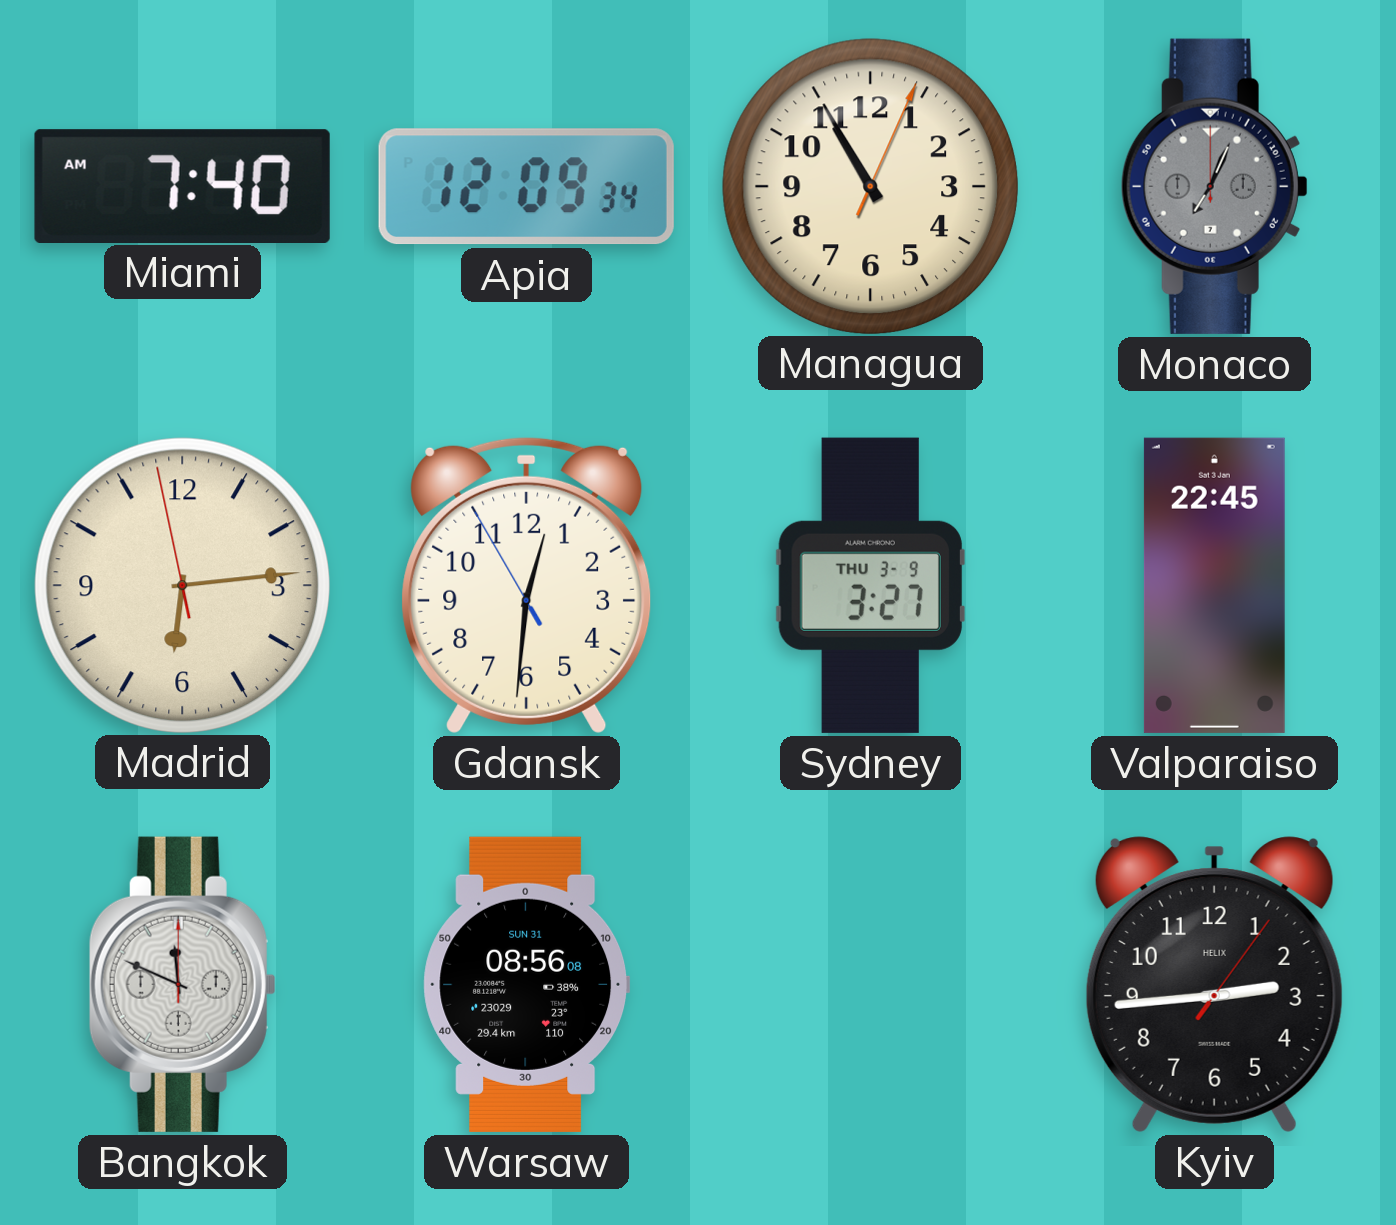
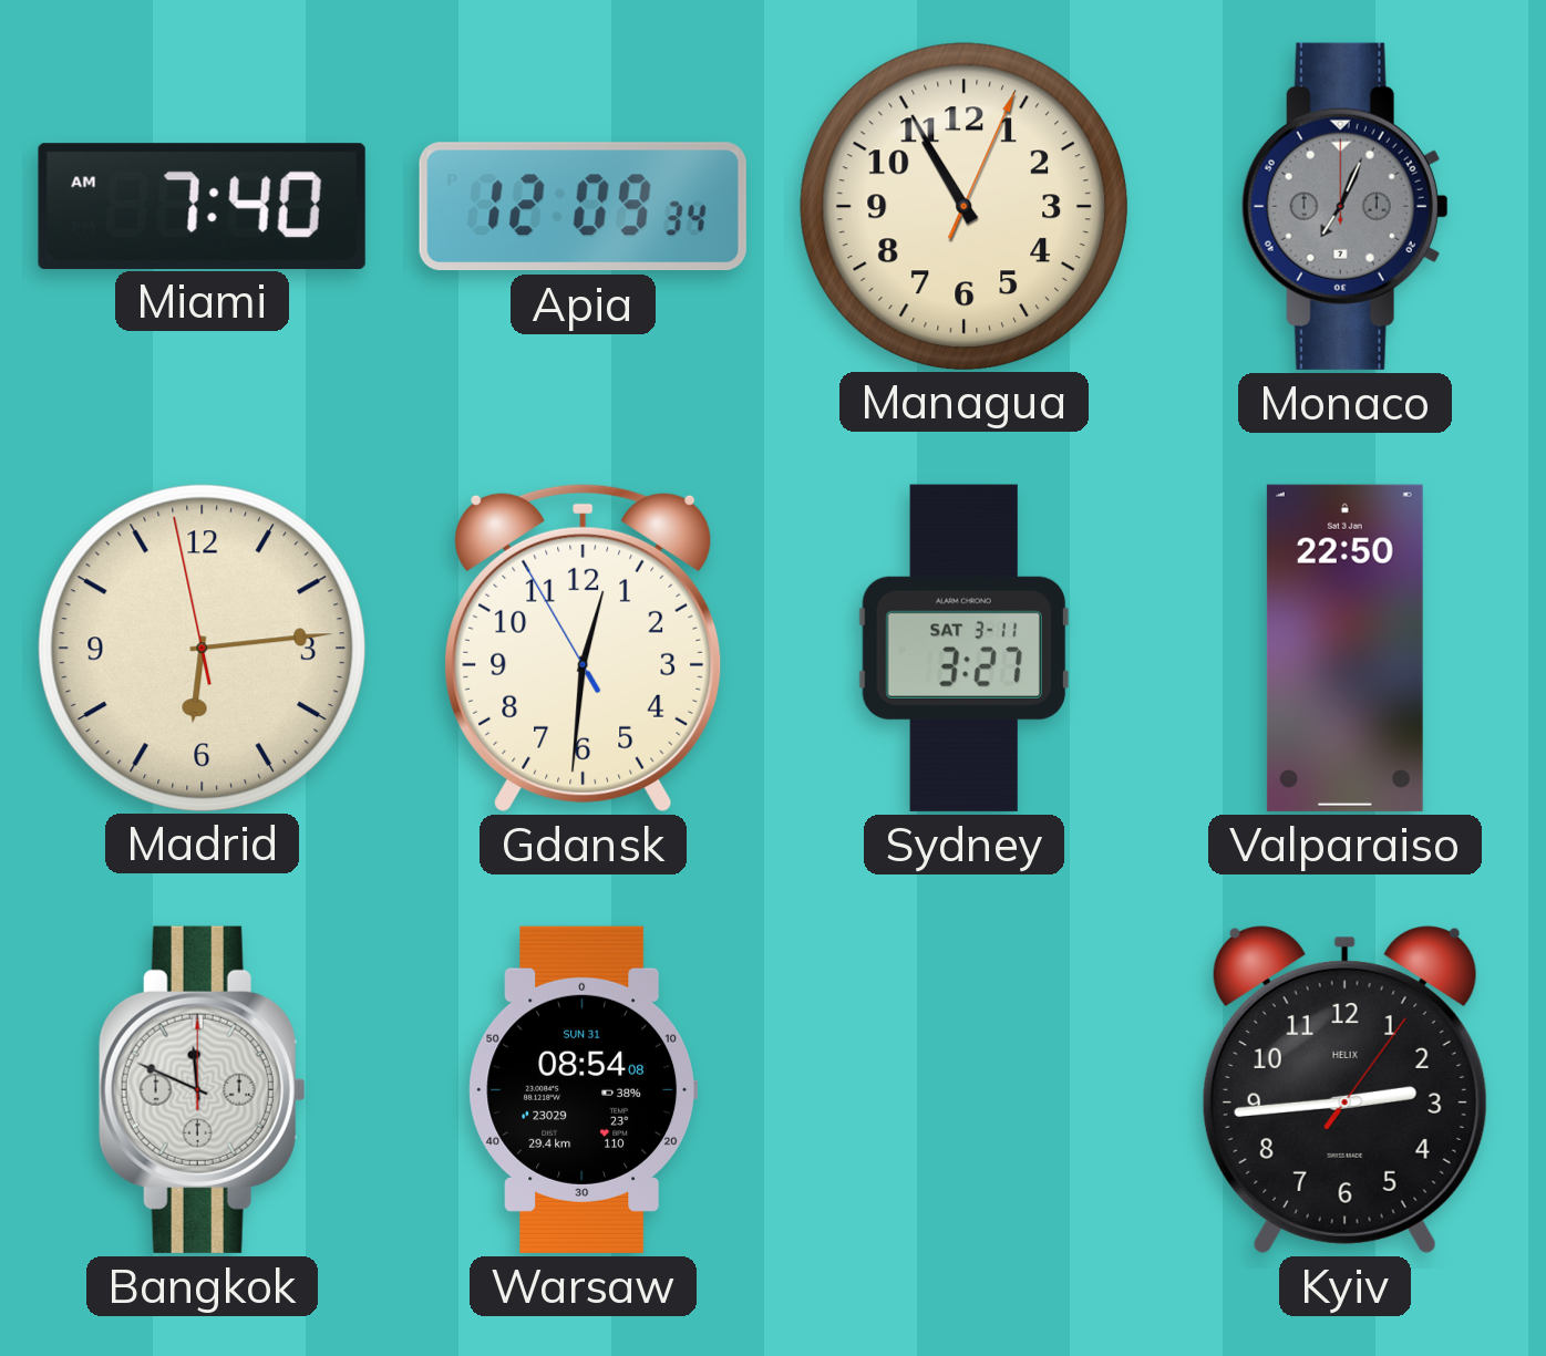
Sydney date: THU 3-9 -> SAT 3-11 (963, 648)
Valparaiso: 22:45 -> 22:50 (1344, 648)
Warsaw: 08:56 -> 08:54 (584, 1089)
